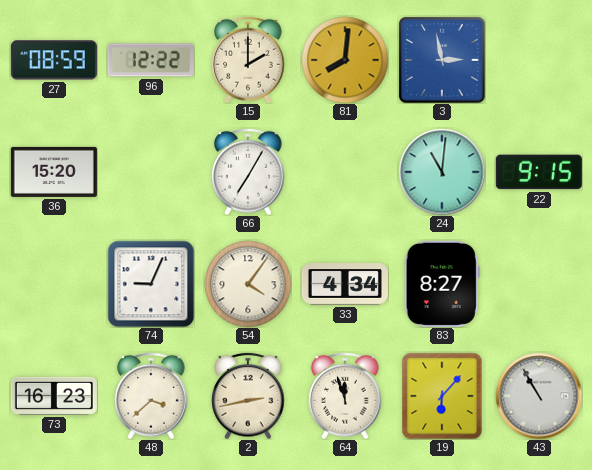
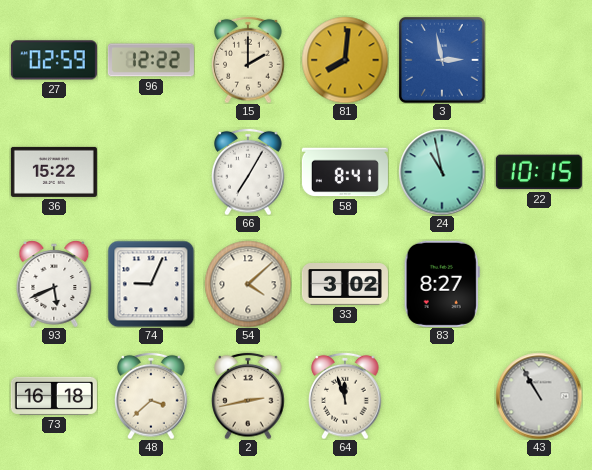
27: 08:59 -> 02:59 (54, 60)
36: 15:20 -> 15:22 (54, 172)
58: none -> 8:41 (345, 172)
24: 11:01 -> 10:58 (442, 172)
22: 9:15 -> 10:15 (539, 172)
93: none -> 5:41 (54, 284)
54: 4:06 -> 4:08 (248, 284)
33: 4:34 -> 3:02 (345, 285)
73: 16:23 -> 16:18 (54, 396)
19: 6:07 -> none (442, 396)
